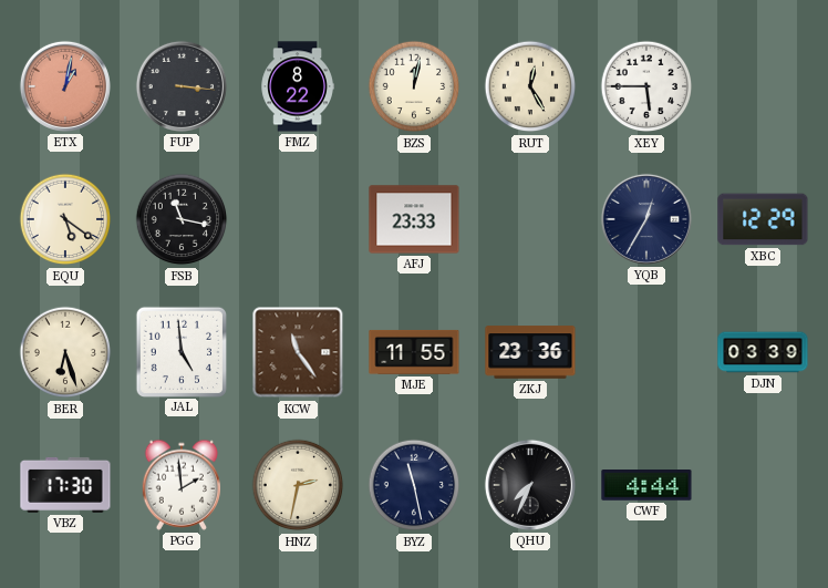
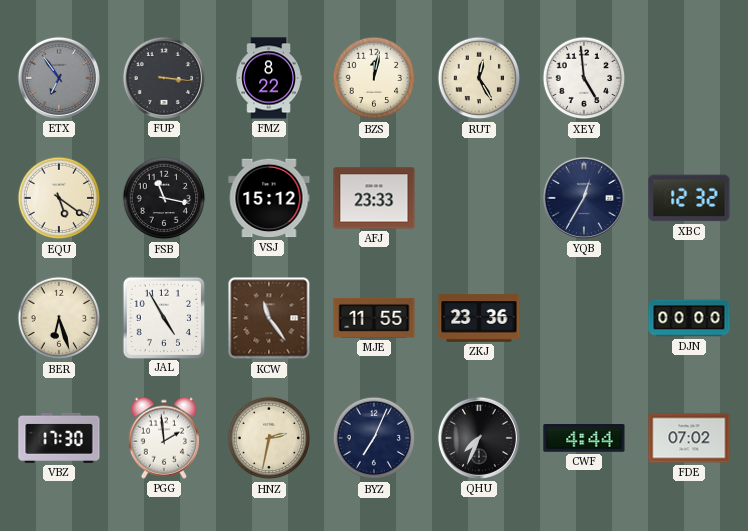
ETX: 1:02 -> 6:54 (59, 78)
ETX dial: salmon -> grey (59, 78)
XEY: 5:45 -> 4:59 (584, 78)
VSJ: none -> 15:12 (269, 198)
XBC: 12:29 -> 12:32 (689, 198)
JAL: 4:59 -> 4:55 (163, 317)
DJN: 03:39 -> 00:00 (689, 318)
BYZ: 11:28 -> 7:04 (374, 438)
FDE: none -> 07:02 (689, 438)
